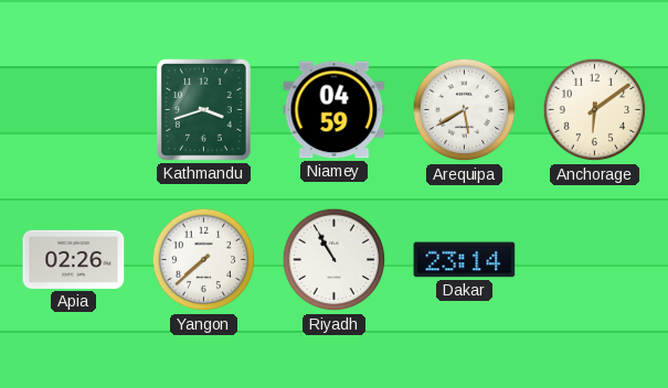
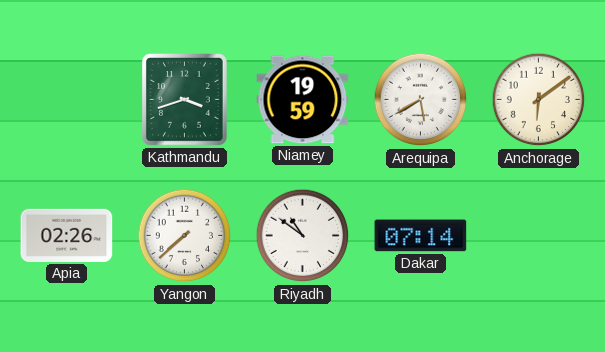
Niamey: 04:59 -> 19:59 (303, 100)
Riyadh: 10:55 -> 10:51 (303, 236)
Dakar: 23:14 -> 07:14 (421, 236)
